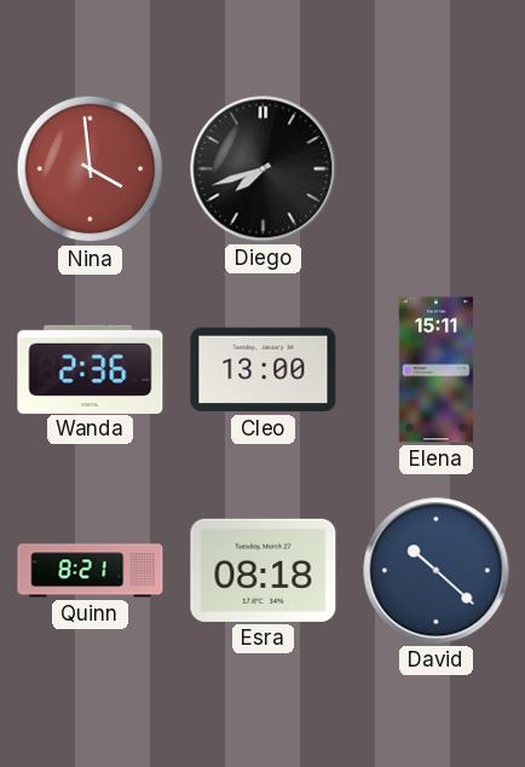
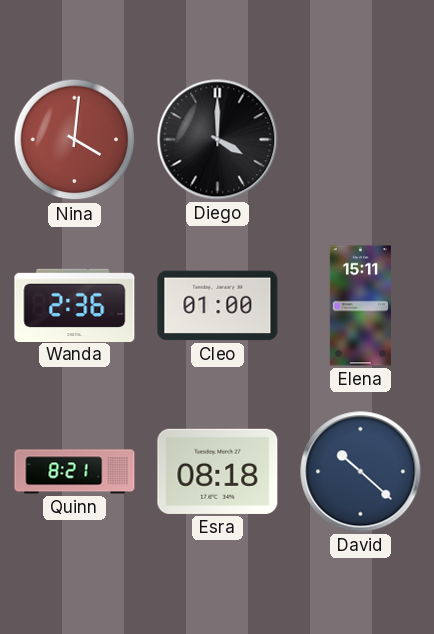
Nina: 3:59 -> 4:01 (75, 140)
Diego: 7:42 -> 4:00 (218, 140)
Cleo: 13:00 -> 01:00 (218, 306)
